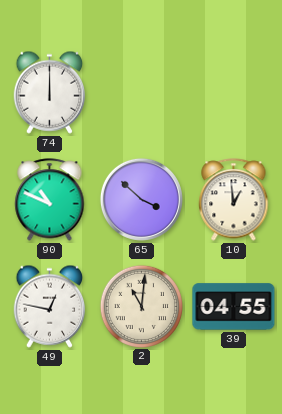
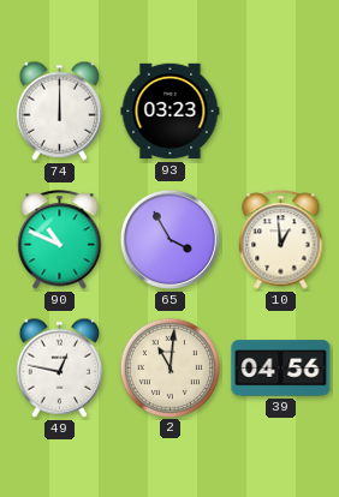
93: none -> 03:23 (171, 112)
65: 3:52 -> 3:55 (169, 239)
39: 04:55 -> 04:56 (281, 369)
